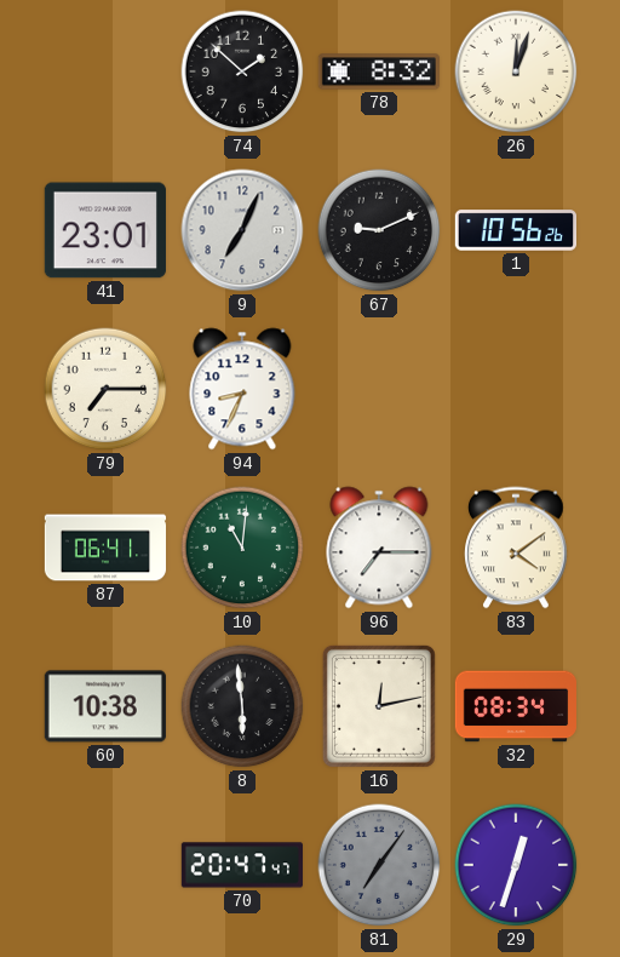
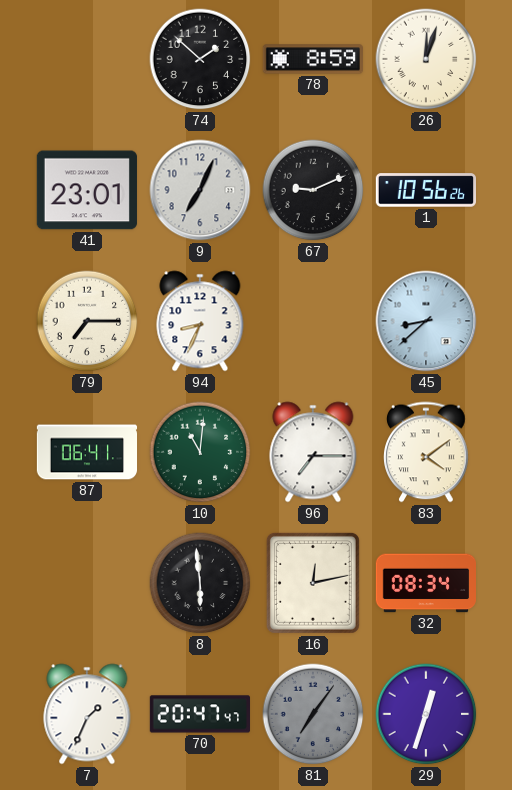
78: 8:32 -> 8:59 (312, 59)
45: none -> 8:38 (426, 321)
60: 10:38 -> none (105, 706)
7: none -> 1:34 (87, 714)
